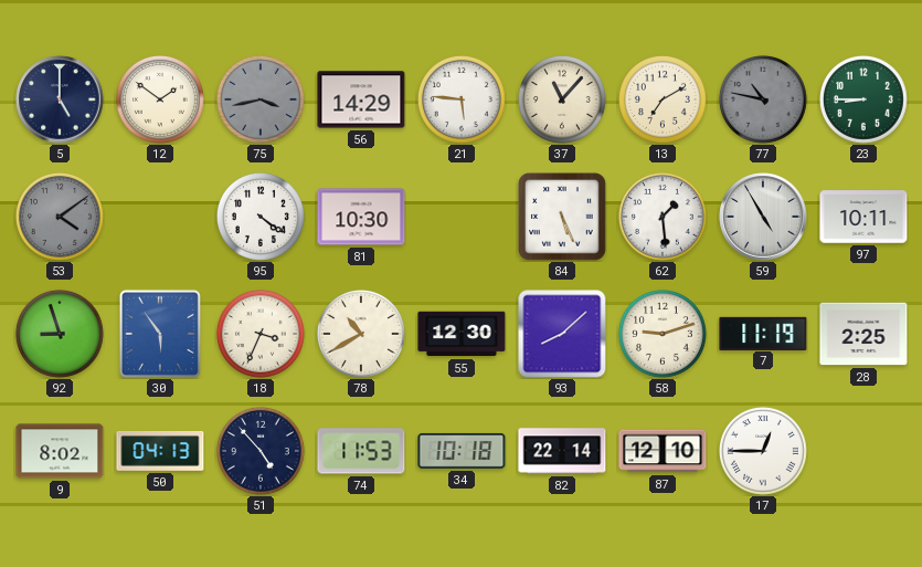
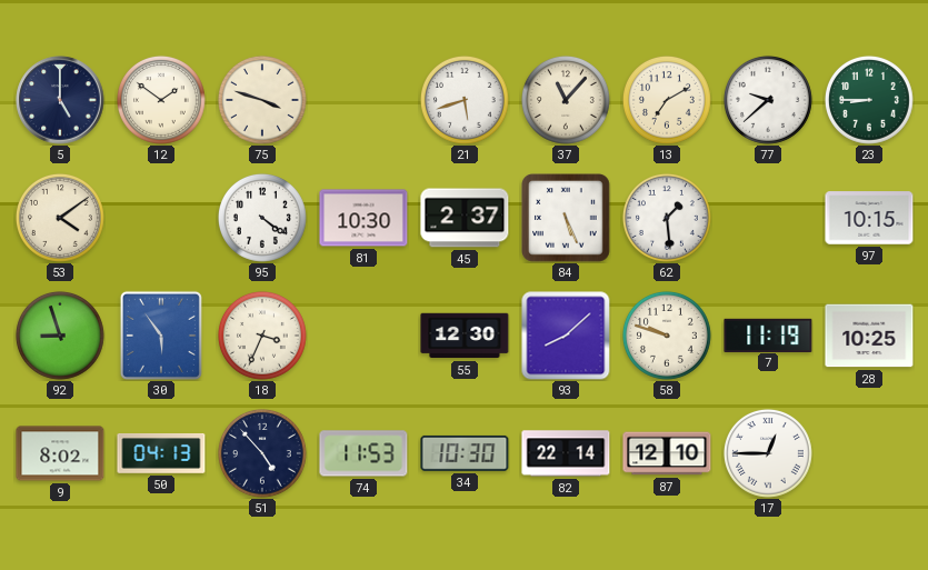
75: 3:43 -> 3:48 (262, 100)
75 dial: grey -> cream (262, 100)
56: 14:29 -> none (361, 99)
21: 5:46 -> 5:42 (465, 100)
77: 10:47 -> 9:38 (768, 100)
77 dial: grey -> white (768, 100)
53 dial: grey -> cream (60, 218)
45: none -> 2:37 (465, 218)
59: 4:55 -> none (763, 217)
97: 10:11 -> 10:15 (869, 218)
78: 10:40 -> none (361, 334)
58: 9:12 -> 9:48 (667, 336)
28: 2:25 -> 10:25 (869, 336)
34: 10:18 -> 10:30 (465, 453)
